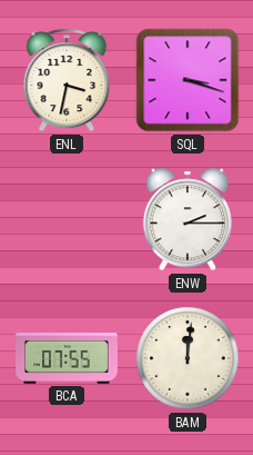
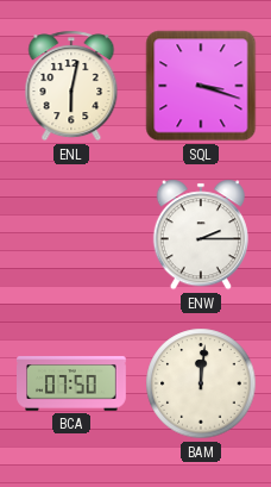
ENL: 3:32 -> 6:02 (71, 86)
BCA: 07:55 -> 07:50 (73, 383)
